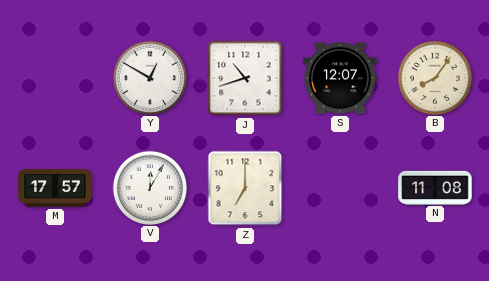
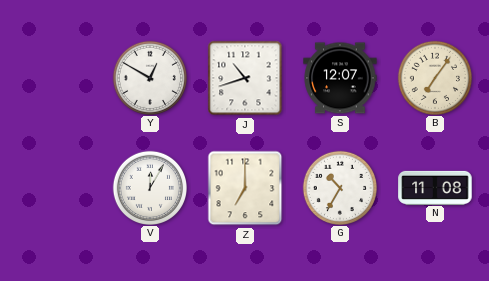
B: 8:06 -> 7:06 (434, 77)
M: 17:57 -> none (55, 188)
G: none -> 10:35 (339, 187)
